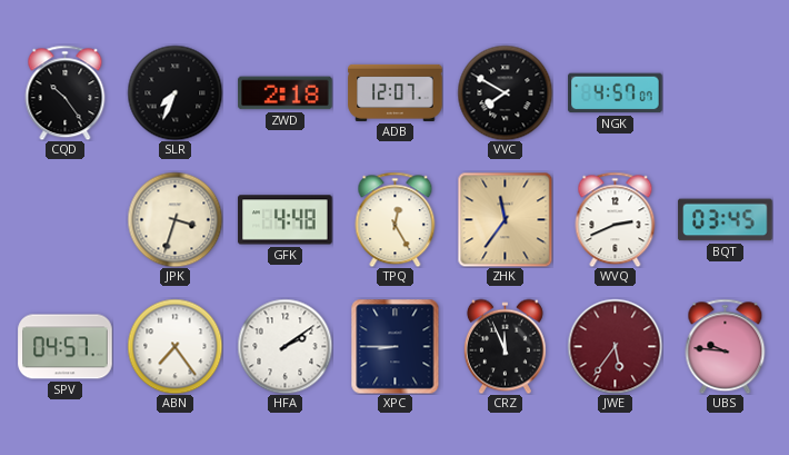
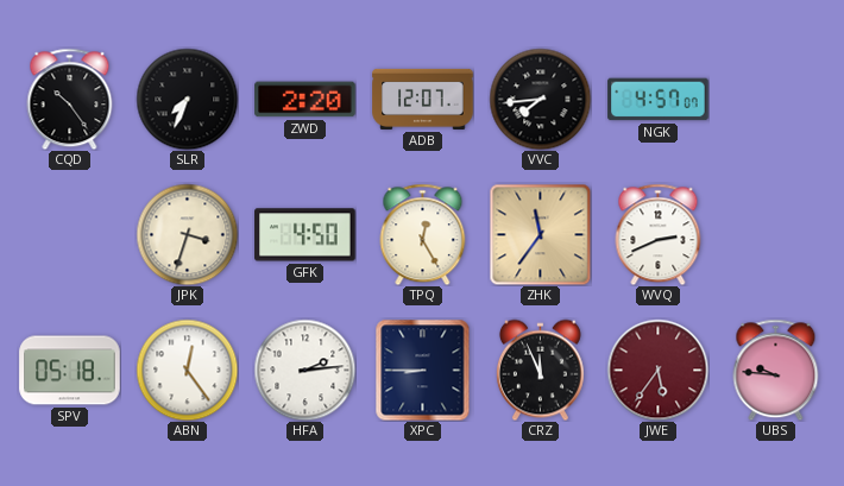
ZWD: 2:18 -> 2:20 (306, 100)
VVC: 7:50 -> 7:44 (540, 99)
GFK: 4:48 -> 4:50 (306, 235)
BQT: 03:45 -> none (726, 220)
SPV: 04:57 -> 05:18 (70, 371)
ABN: 7:24 -> 12:24 (187, 370)
HFA: 2:09 -> 2:14 (304, 370)
